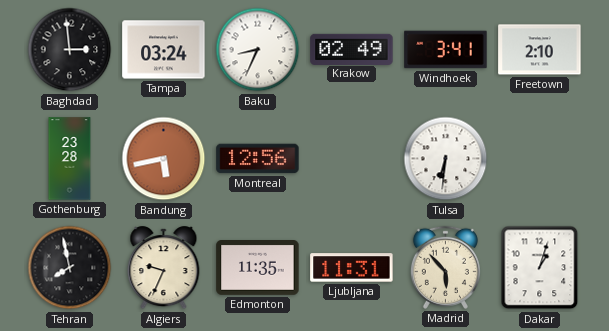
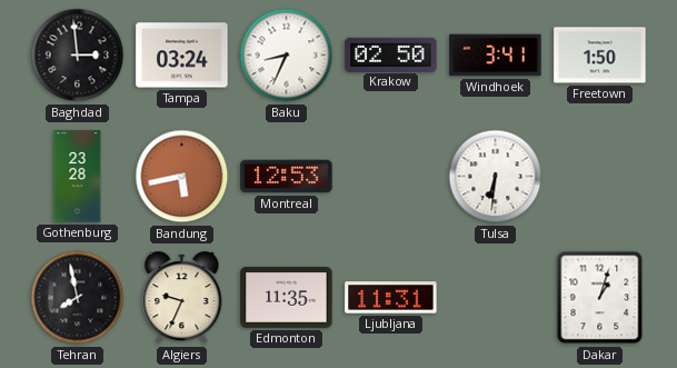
Krakow: 02:49 -> 02:50 (391, 54)
Freetown: 2:10 -> 1:50 (600, 56)
Montreal: 12:56 -> 12:53 (287, 177)
Madrid: 5:53 -> none (445, 267)
